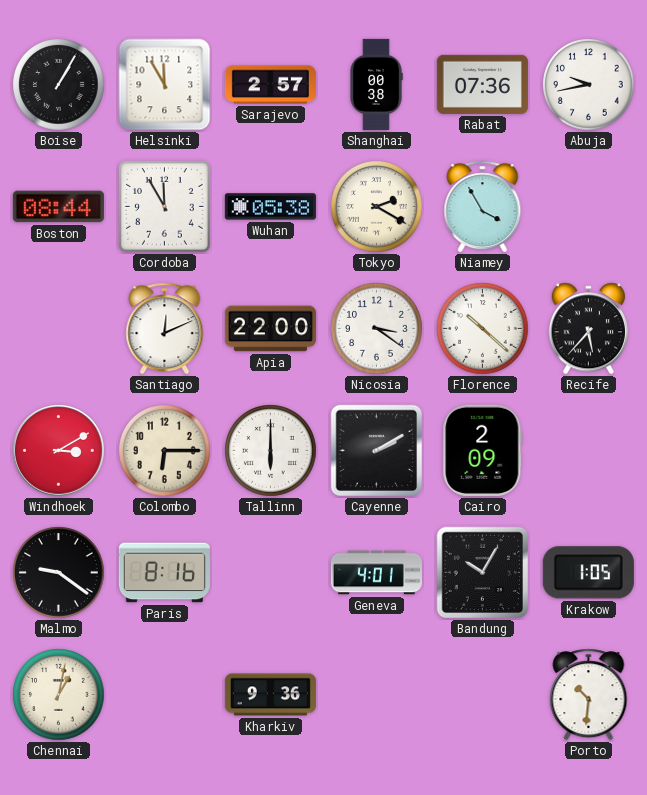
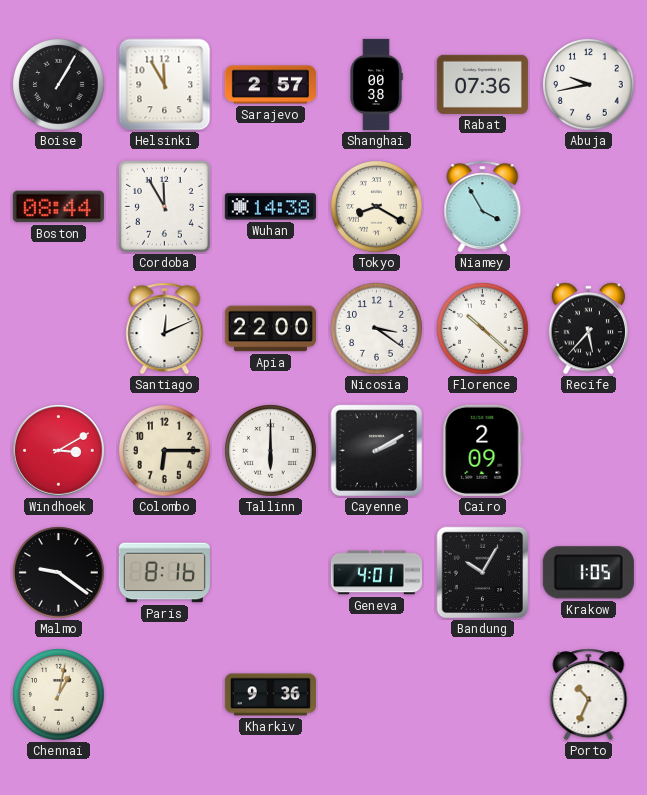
Wuhan: 05:38 -> 14:38 (270, 207)
Tokyo: 2:20 -> 8:20 (377, 207)
Porto: 10:31 -> 10:34 (589, 695)
